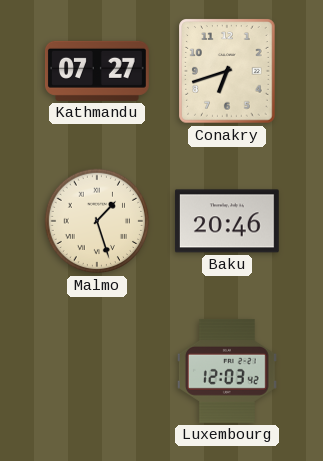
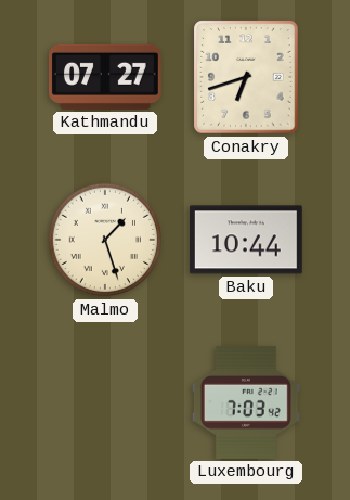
Baku: 20:46 -> 10:44 (246, 240)
Luxembourg: 12:03 -> 7:03 (246, 402)
